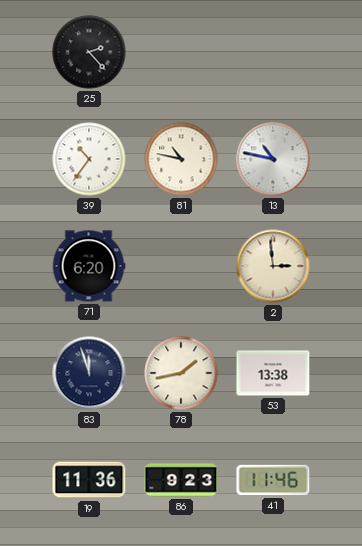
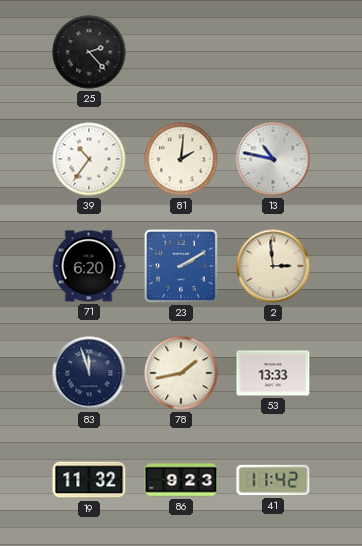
81: 10:47 -> 2:01 (181, 159)
23: none -> 2:10 (181, 266)
53: 13:38 -> 13:33 (273, 373)
19: 11:36 -> 11:32 (89, 480)
41: 11:46 -> 11:42 (273, 480)
